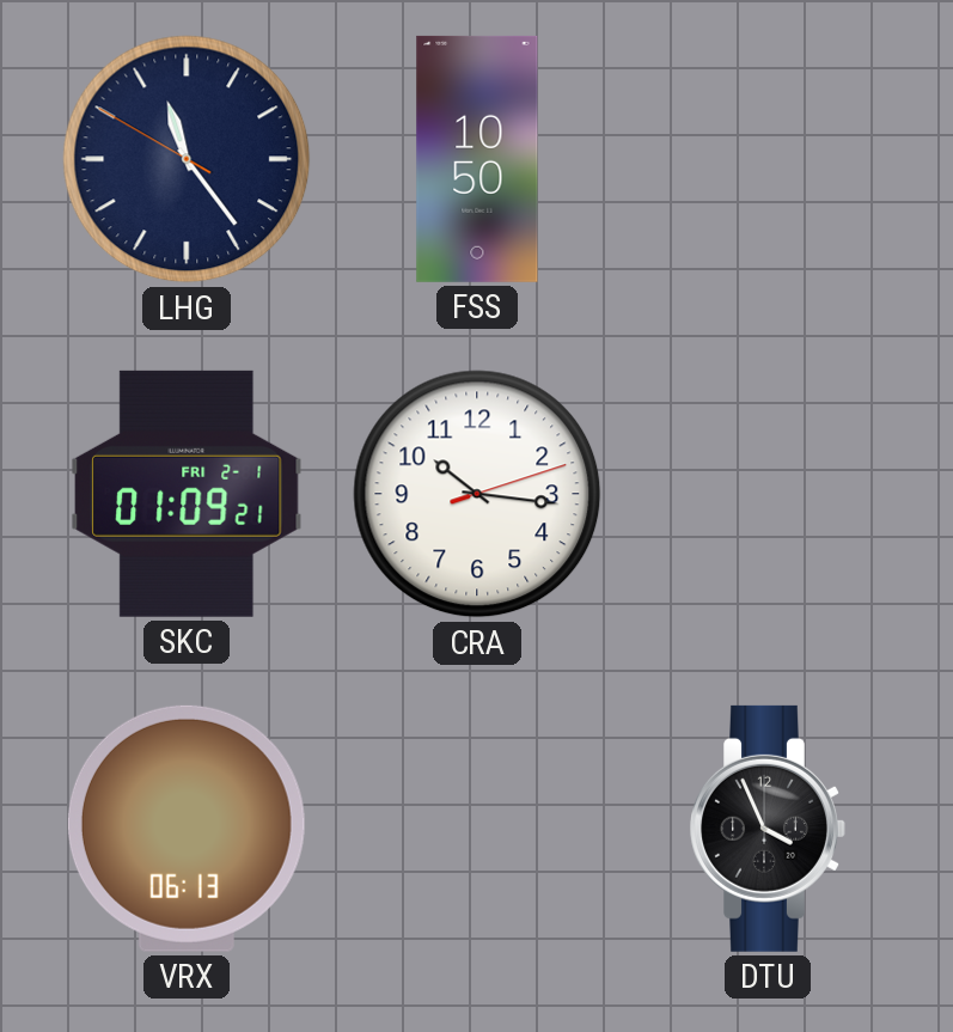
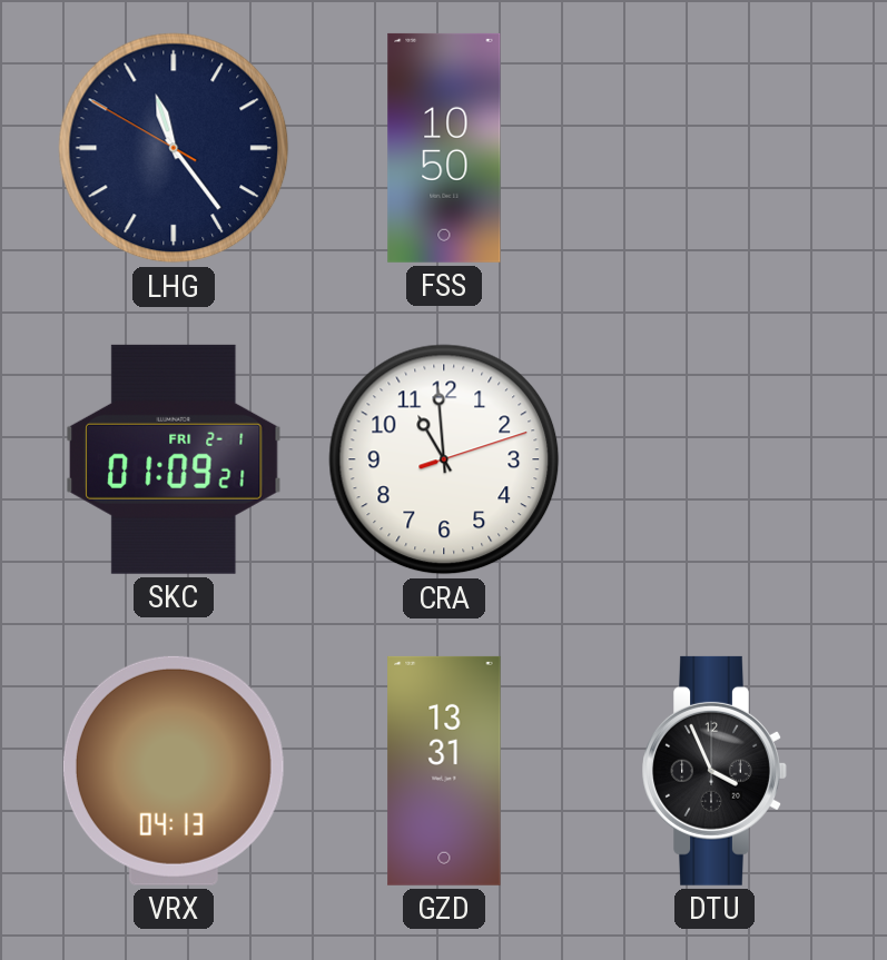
CRA: 10:16 -> 10:59 (444, 459)
VRX: 06:13 -> 04:13 (174, 771)
GZD: none -> 13:31 (444, 771)
